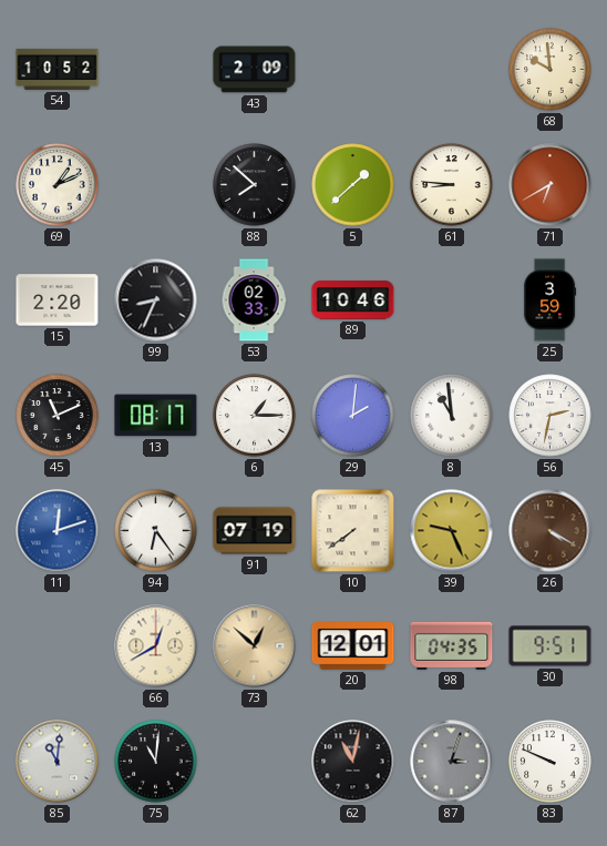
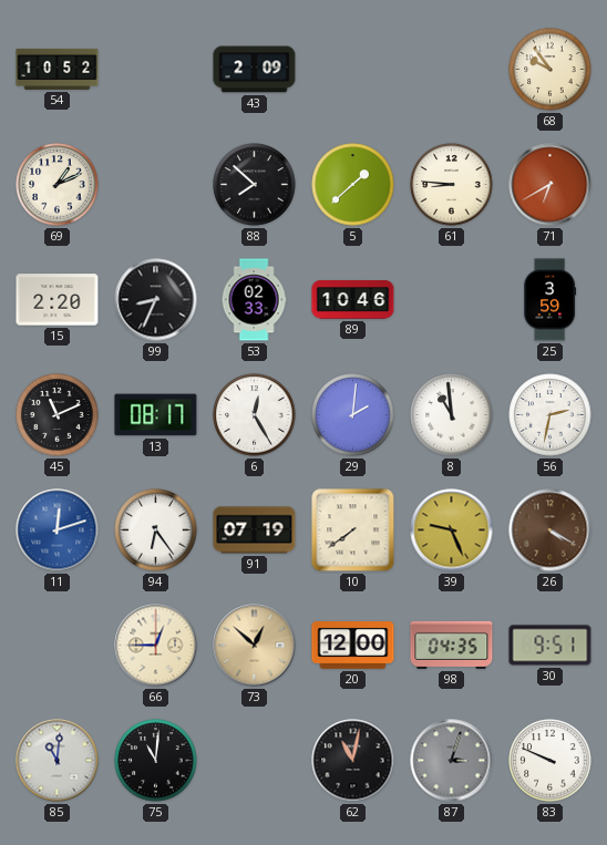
68: 9:59 -> 9:54 (551, 70)
6: 1:15 -> 12:25 (255, 415)
66: 12:40 -> 12:45 (156, 646)
20: 12:01 -> 12:00 (353, 646)
